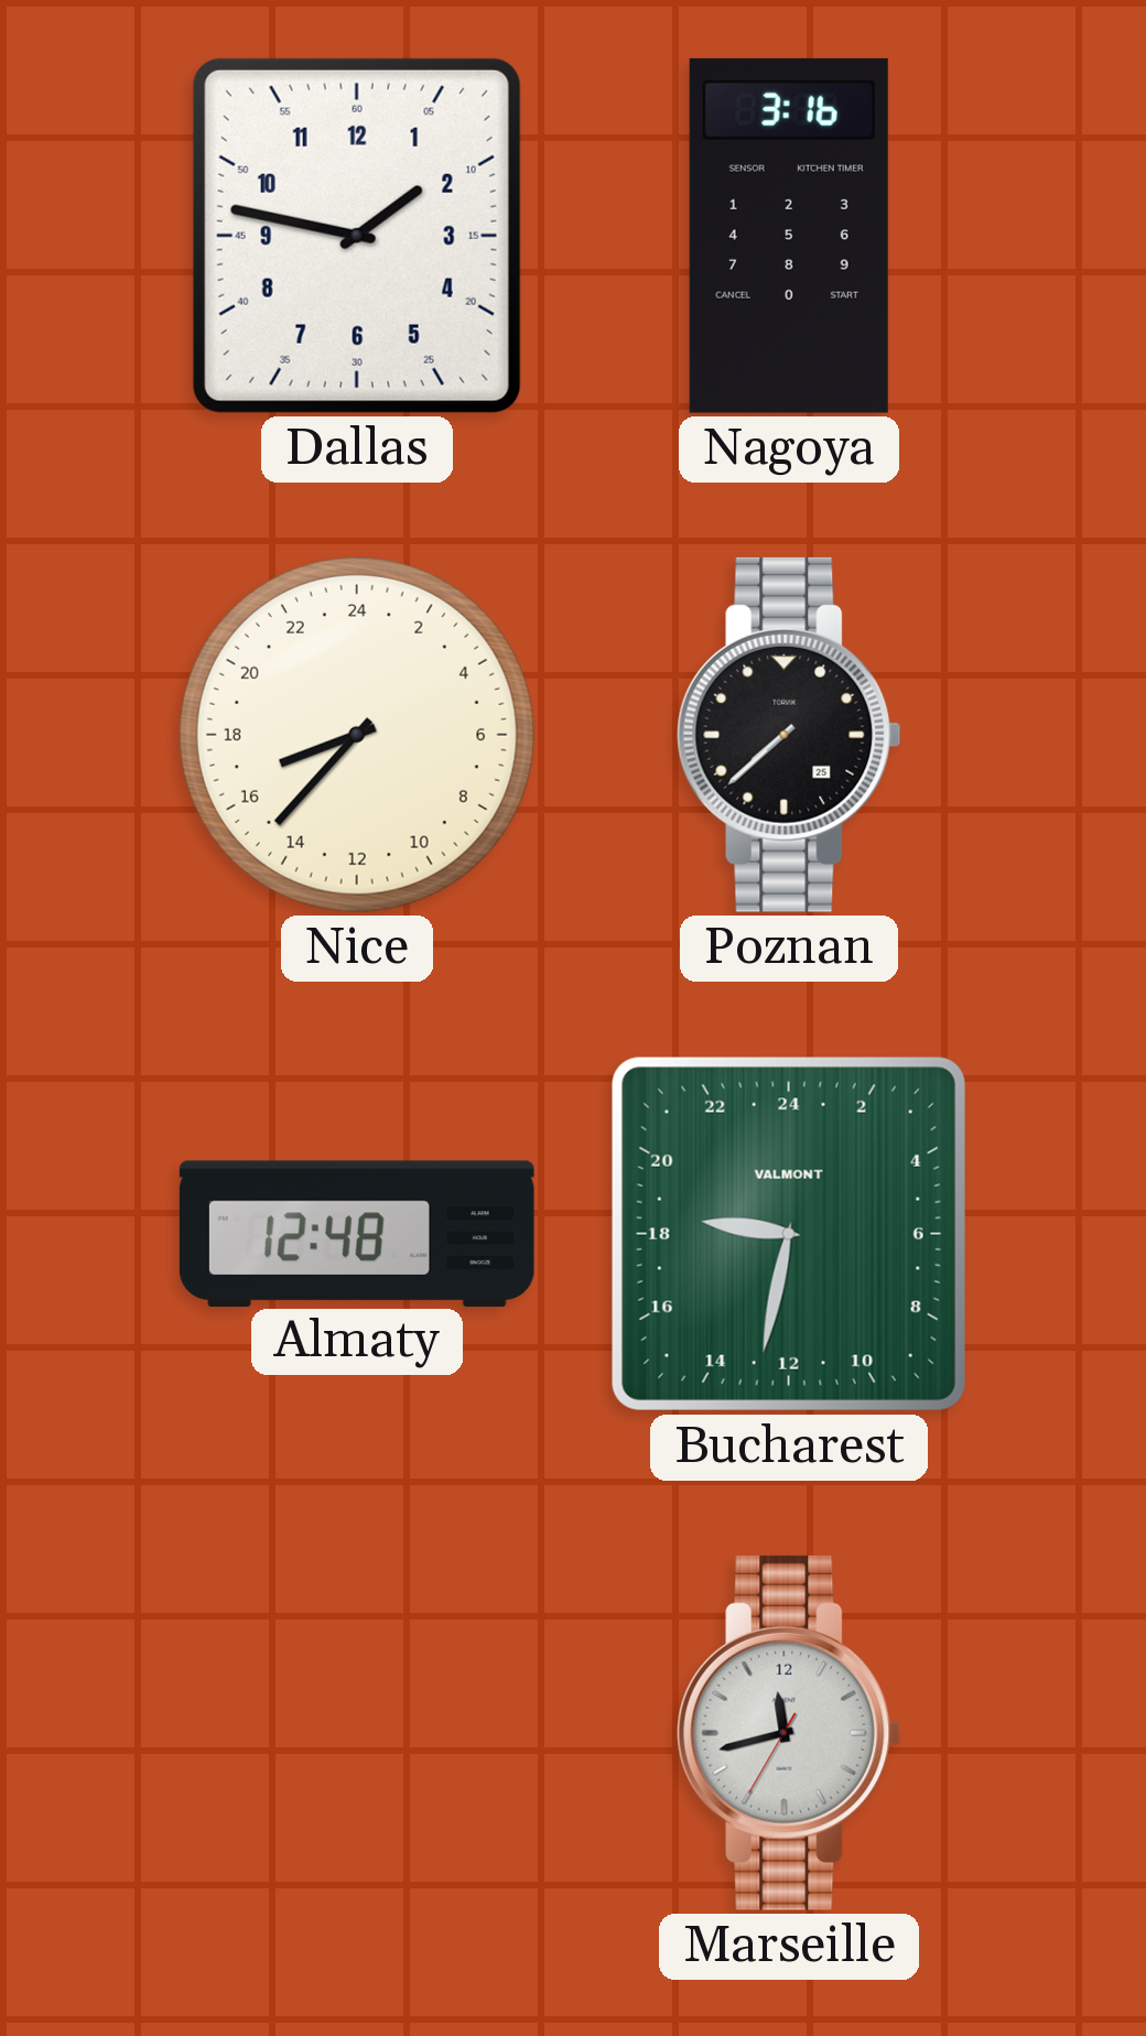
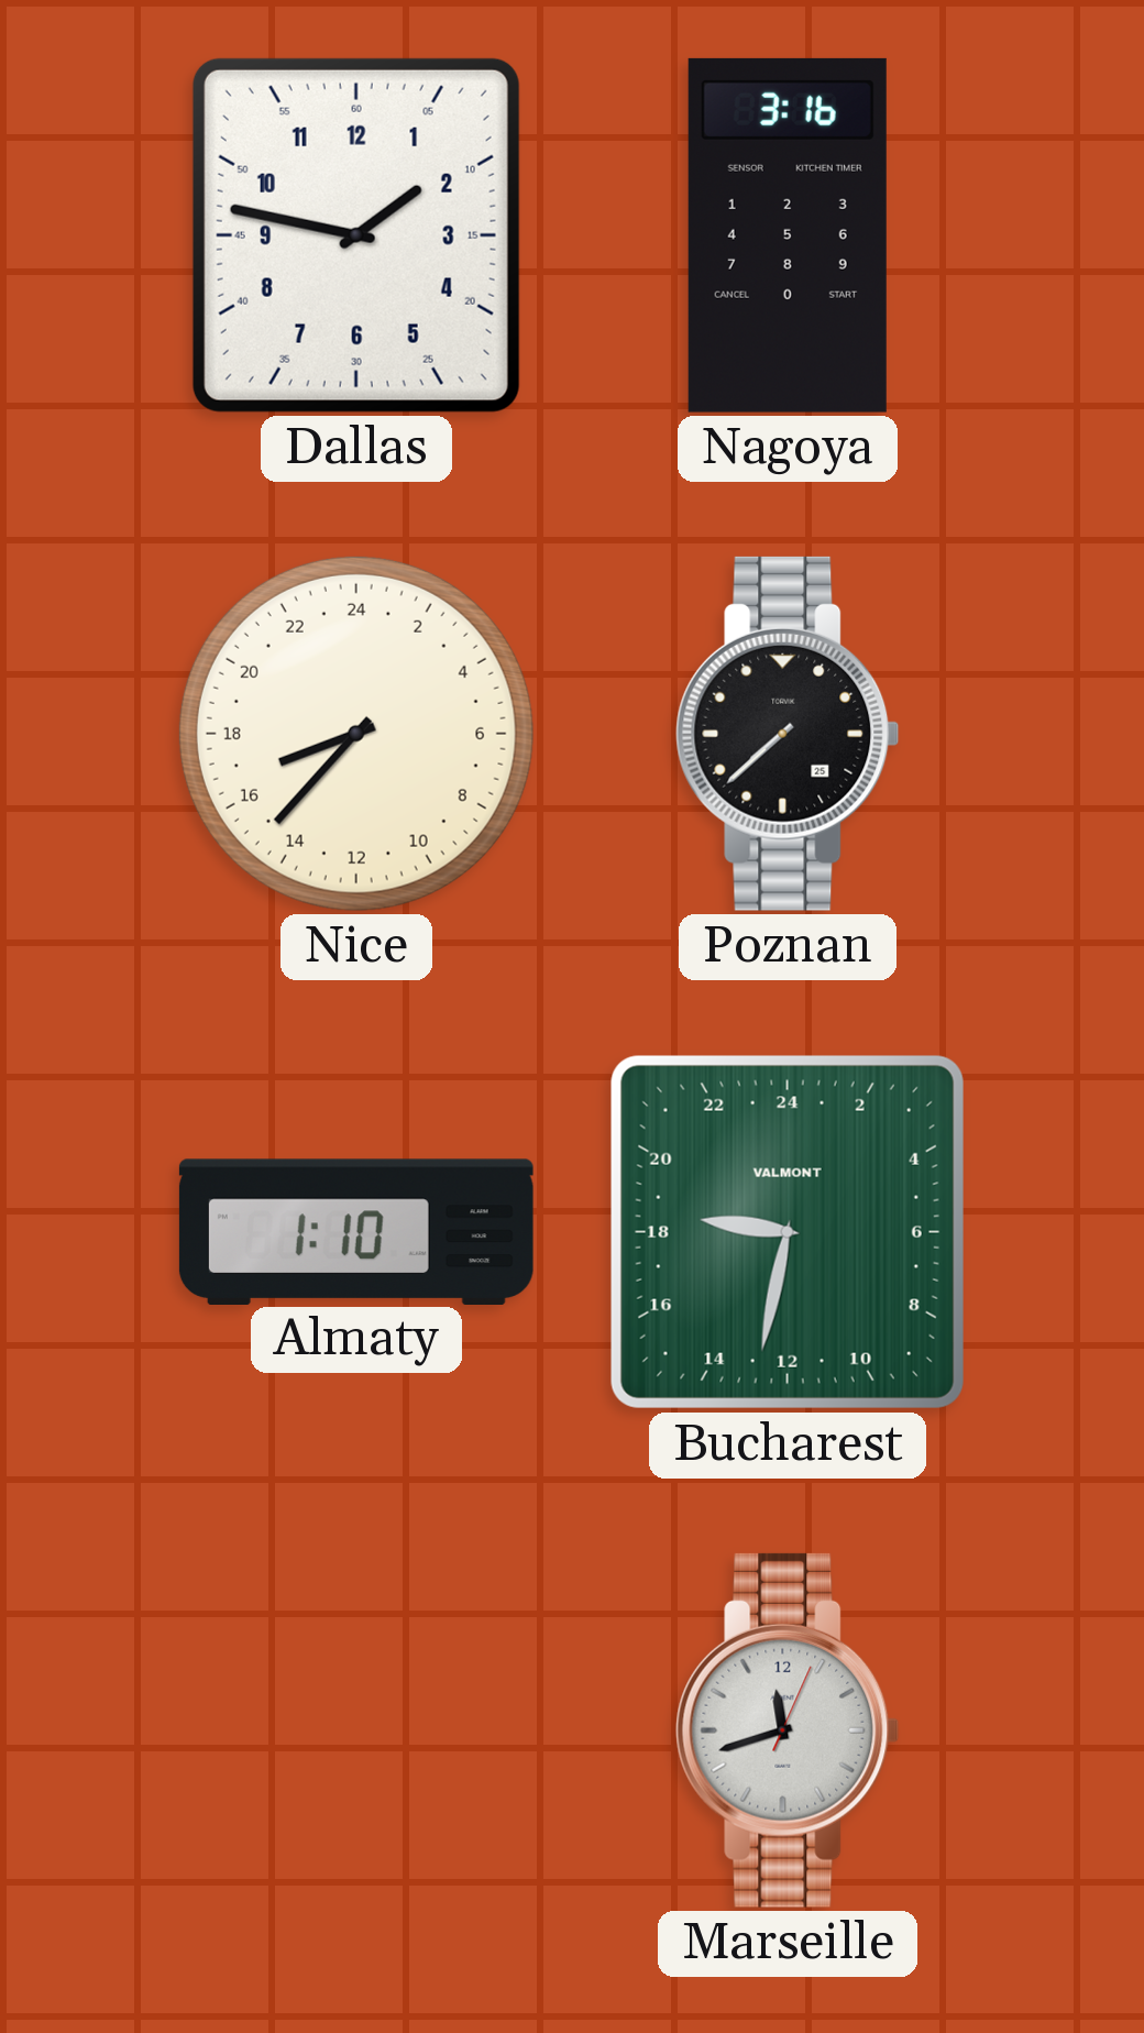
Almaty: 12:48 -> 1:10 (356, 1231)
Marseille: 11:42:35 -> 11:42:04 (788, 1730)
